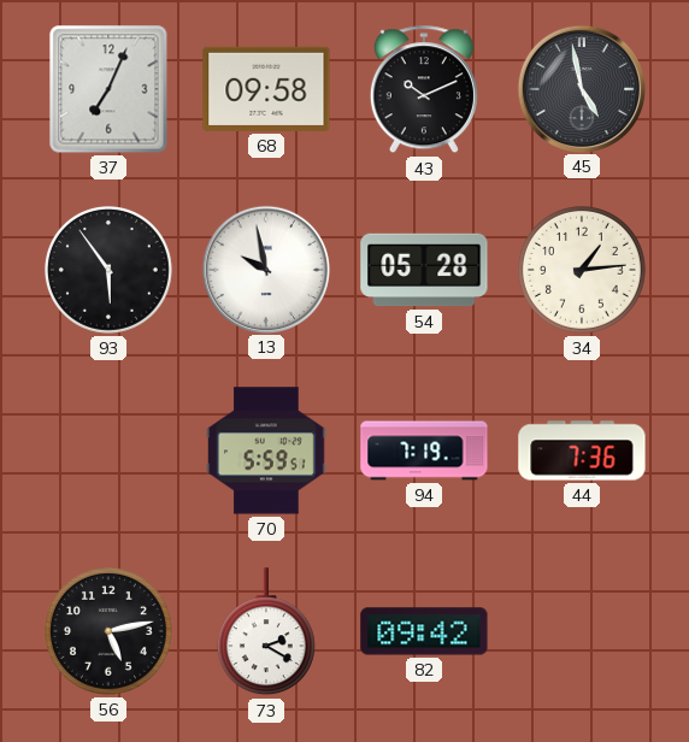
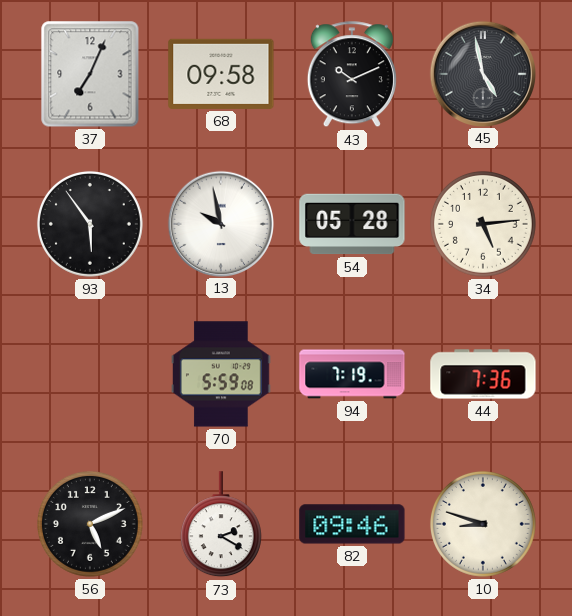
34: 1:14 -> 5:14 (483, 224)
70: 5:59:51 -> 5:59:08 (222, 374)
56: 5:13 -> 5:11 (90, 524)
82: 09:42 -> 09:46 (352, 524)
10: none -> 8:48 (483, 524)
